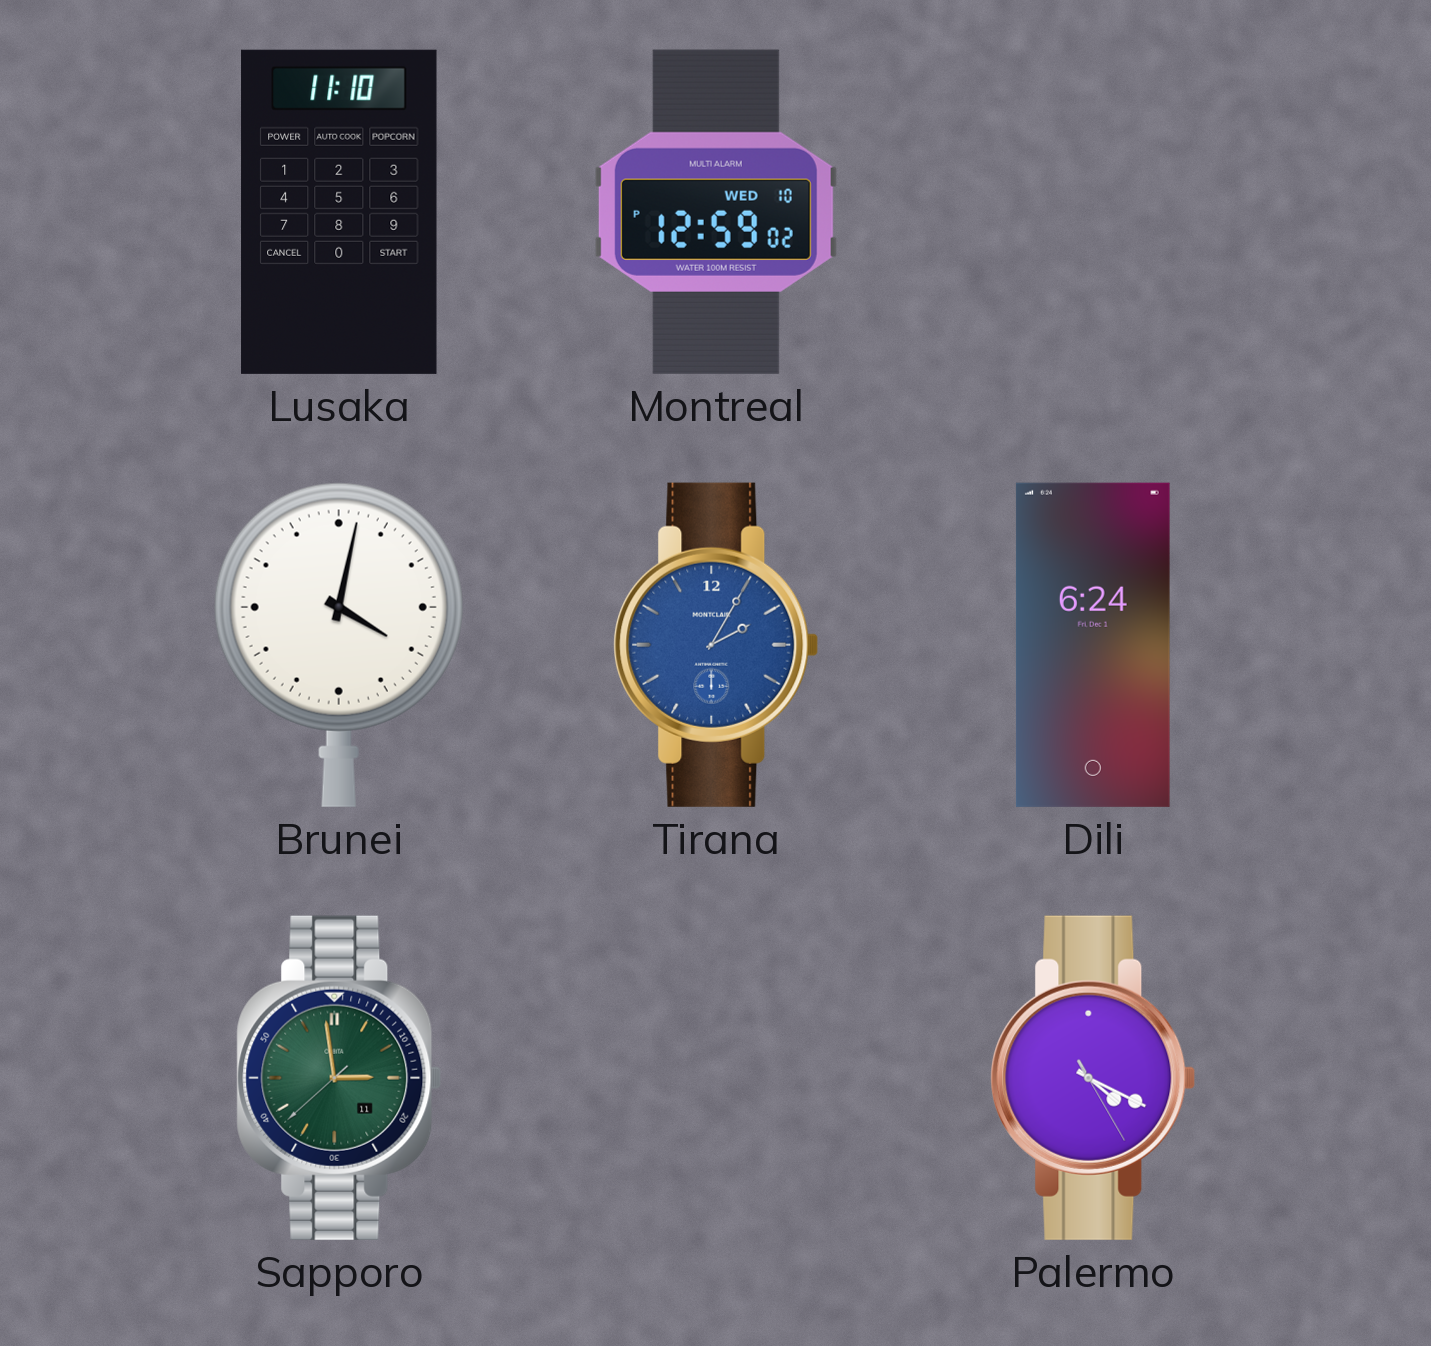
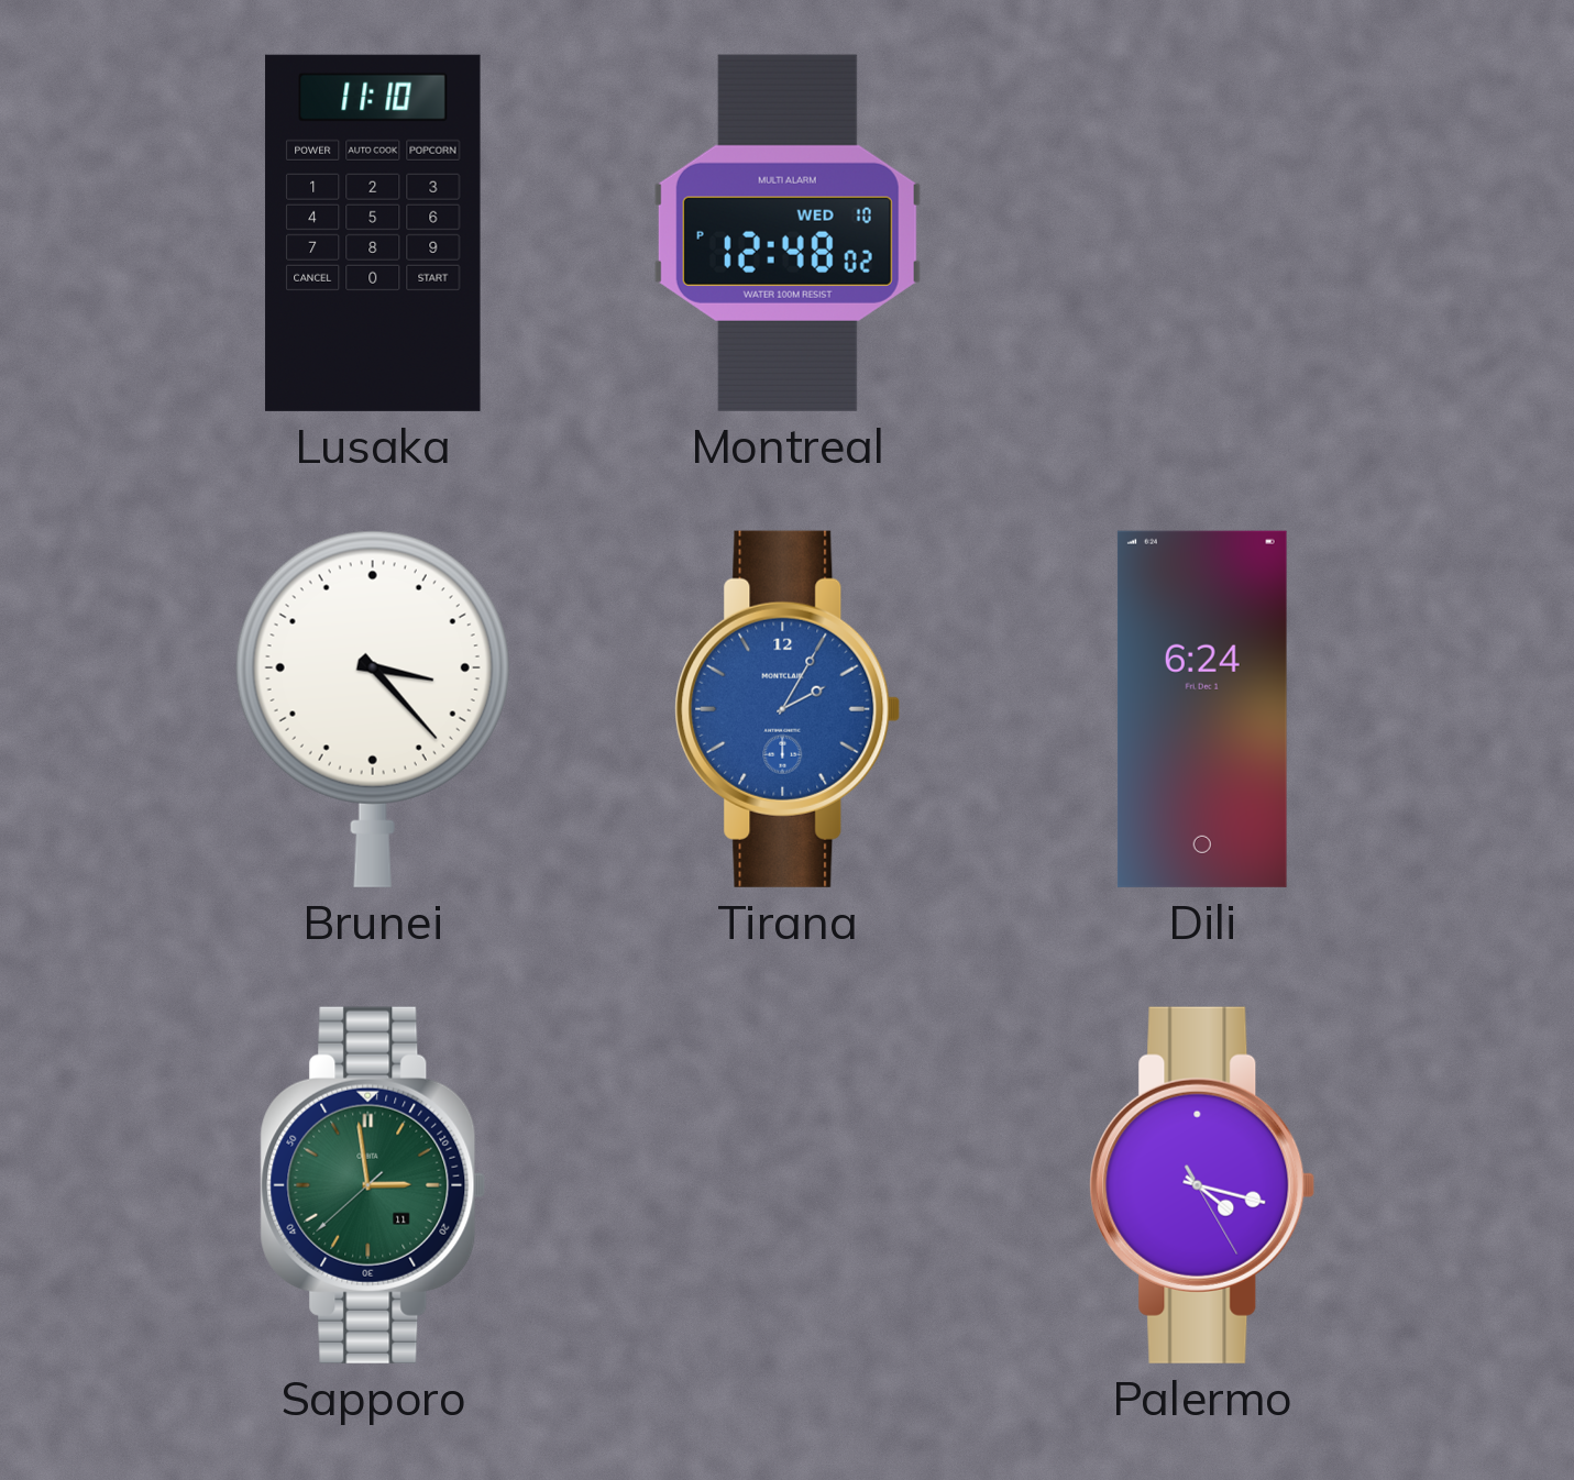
Montreal: 12:59 -> 12:48 (788, 233)
Brunei: 4:02 -> 3:23 (373, 709)
Palermo: 4:19 -> 4:17 (1202, 1185)
